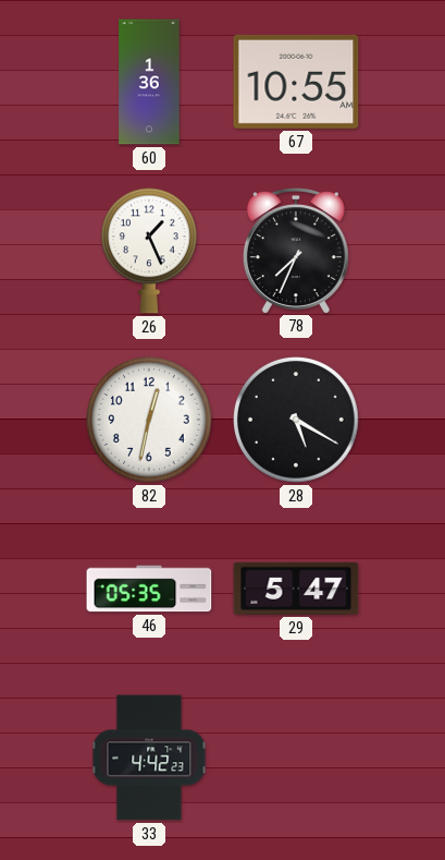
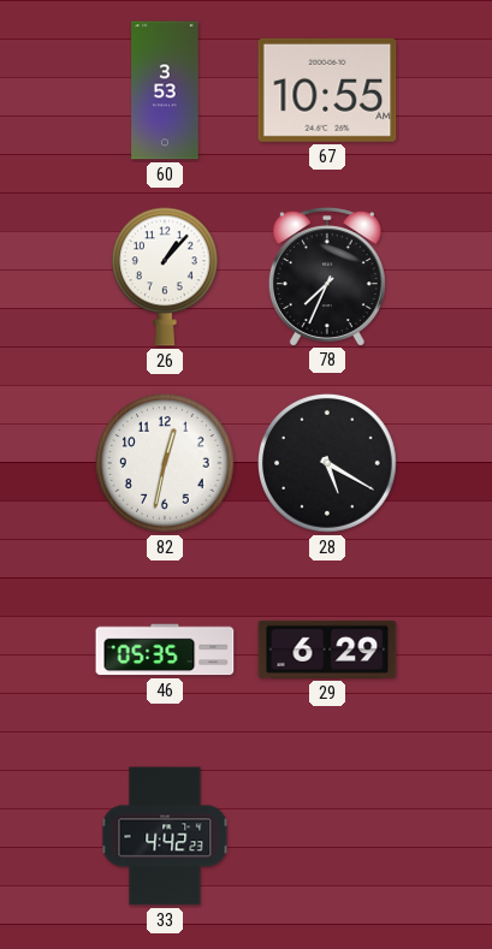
60: 1:36 -> 3:53 (165, 90)
26: 1:26 -> 1:07 (165, 277)
29: 5:47 -> 6:29 (327, 650)
